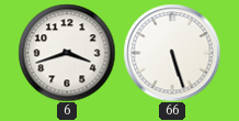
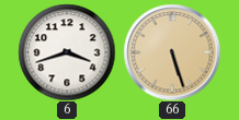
66 dial: white -> champagne (172, 52)
